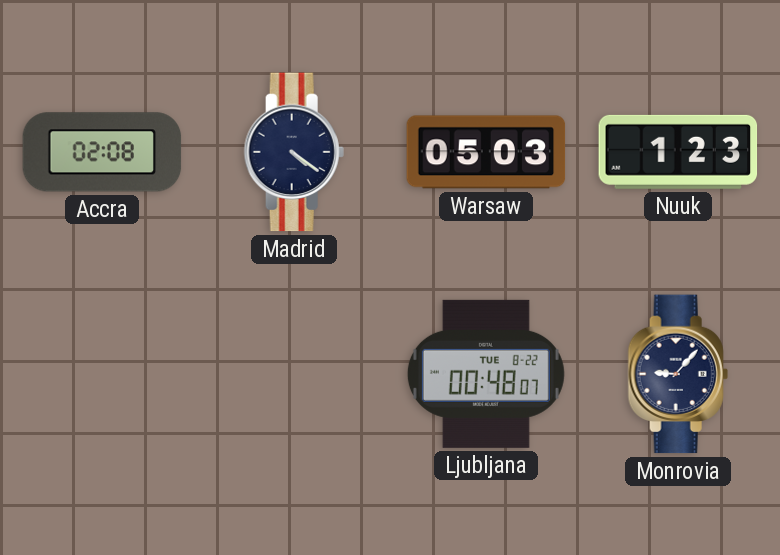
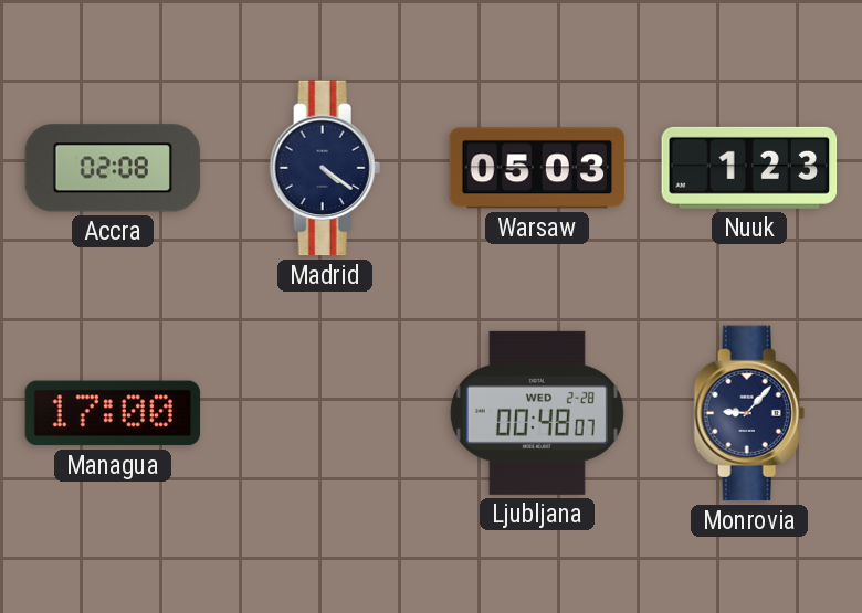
Managua: none -> 17:00 (113, 413)
Ljubljana date: TUE 8-22 -> WED 2-28 (537, 413)
